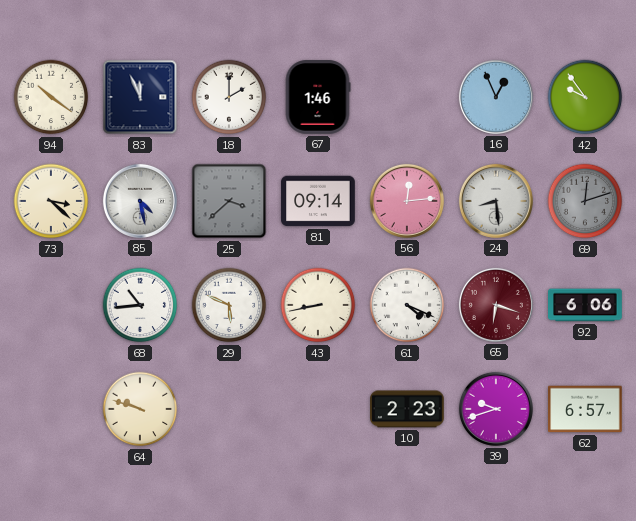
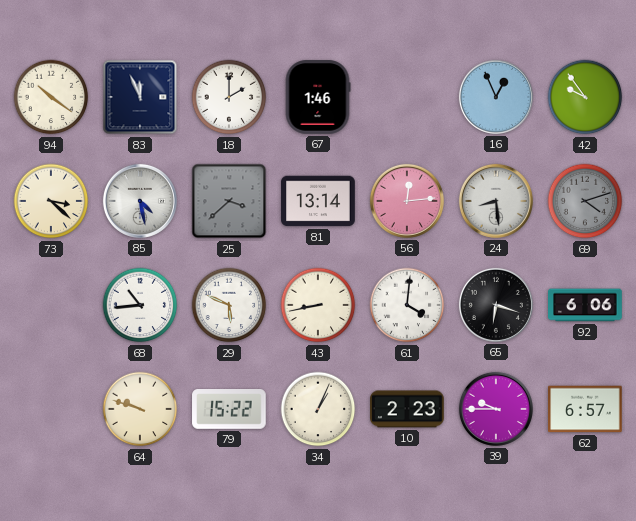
81: 09:14 -> 13:14 (318, 201)
69: 12:12 -> 4:12 (585, 201)
61: 4:19 -> 4:01 (407, 305)
65 dial: burgundy -> black (496, 305)
79: none -> 15:22 (229, 409)
34: none -> 1:04 (318, 409)
39: 9:42 -> 9:45 (496, 409)
